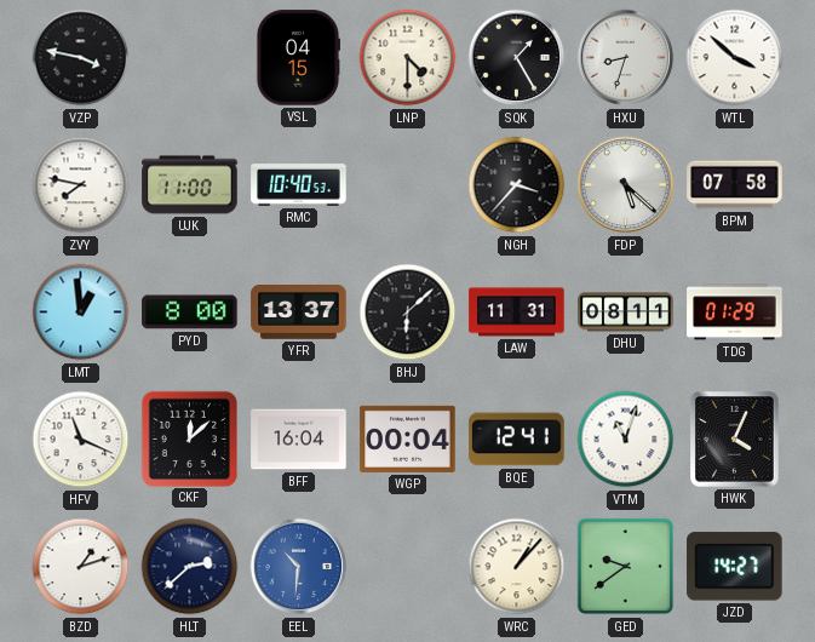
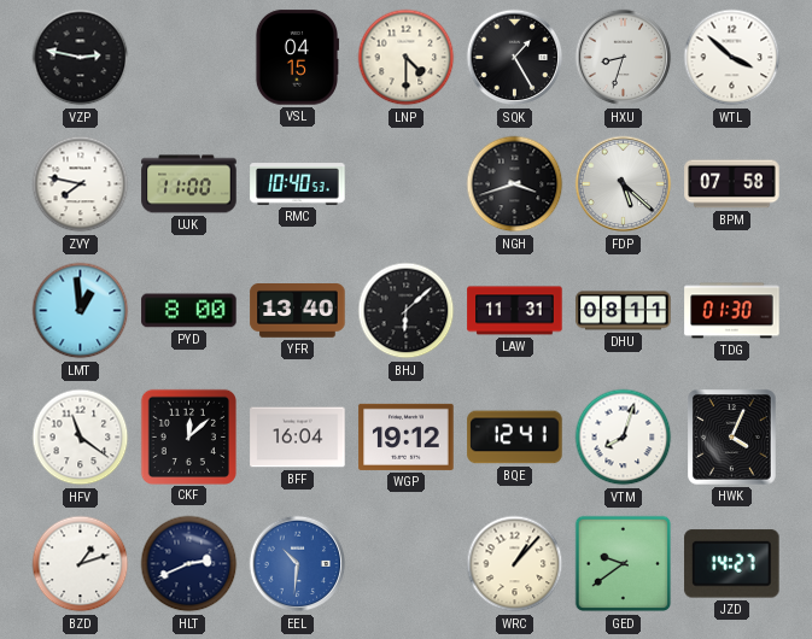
VZP: 3:47 -> 2:47 (81, 58)
NGH: 3:37 -> 3:42 (515, 184)
YFR: 13:37 -> 13:40 (298, 311)
TDG: 01:29 -> 01:30 (732, 311)
HFV: 11:19 -> 11:21 (81, 438)
WGP: 00:04 -> 19:12 (407, 436)
VTM: 11:03 -> 8:03 (624, 438)
HLT: 2:38 -> 2:41 (189, 564)
